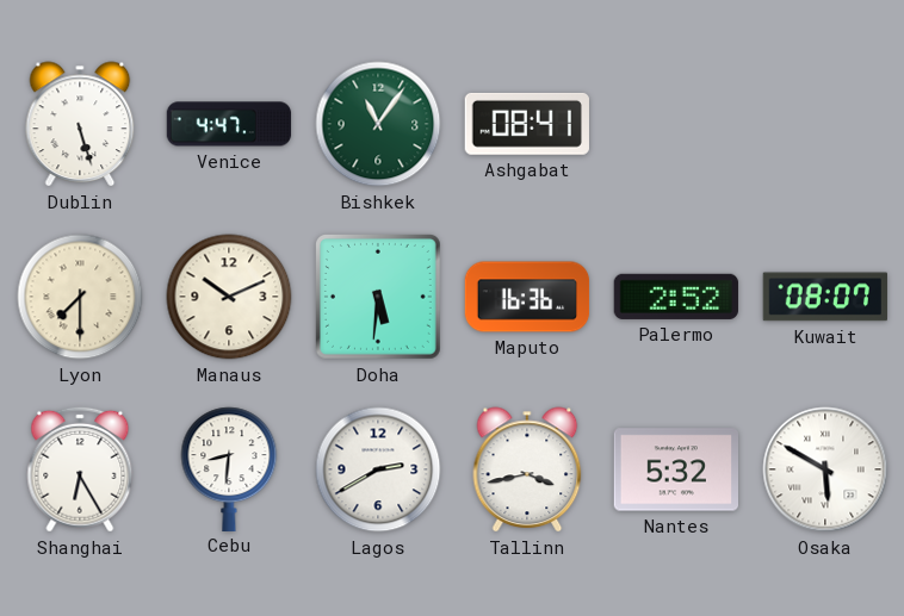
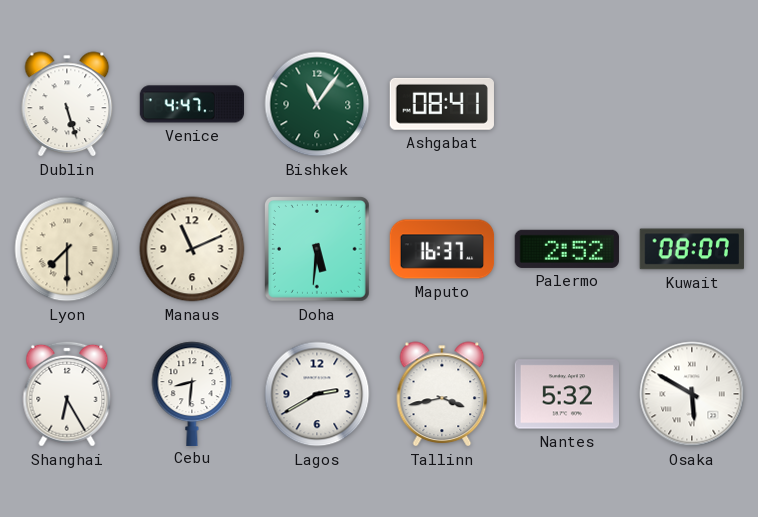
Manaus: 10:11 -> 11:11 (192, 249)
Maputo: 16:36 -> 16:37 (442, 249)
